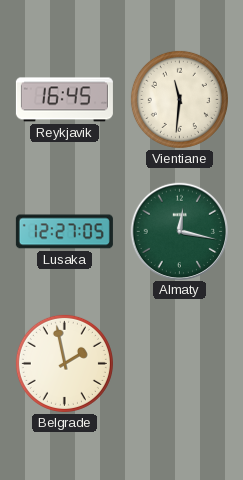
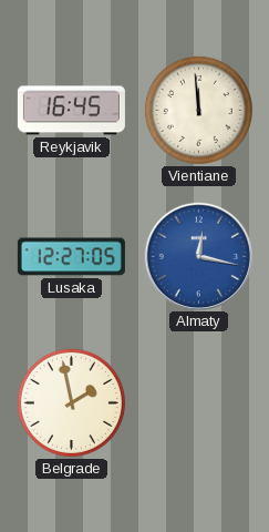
Vientiane: 11:31 -> 11:59 (198, 110)
Almaty dial: green -> blue (198, 256)
